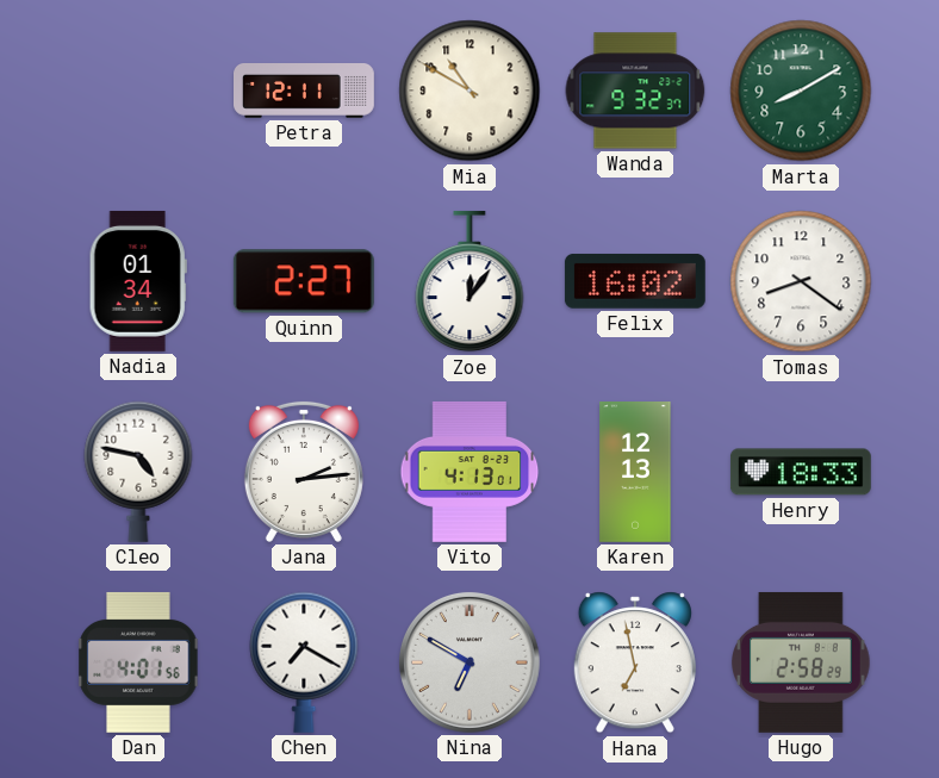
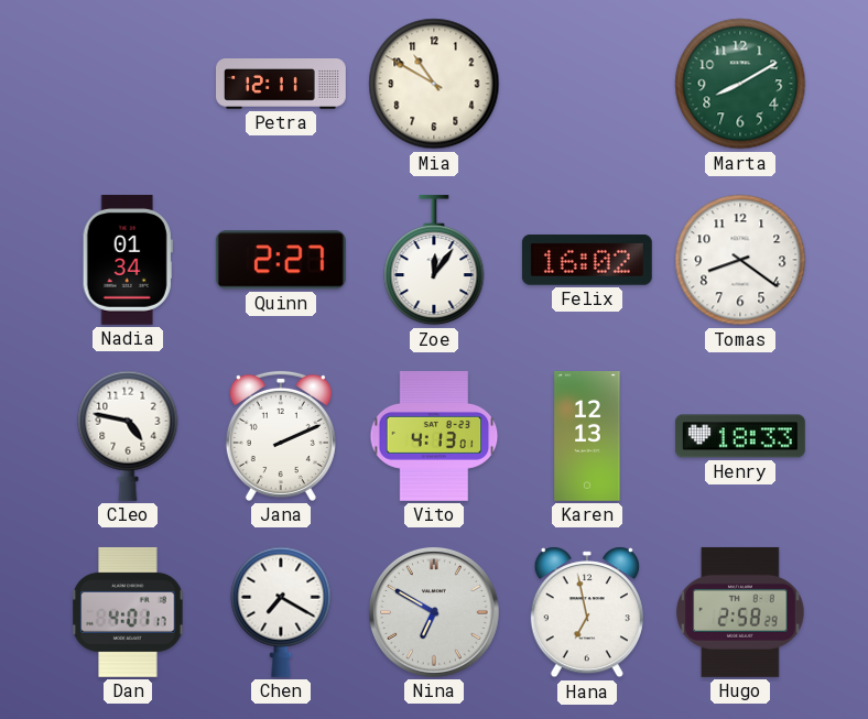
Wanda: 9:32 -> none (635, 91)
Jana: 2:14 -> 2:11 (281, 436)
Dan: 4:01:56 -> 4:01:17 (128, 612)
